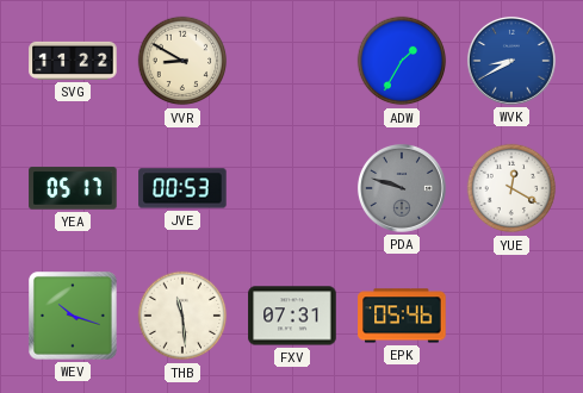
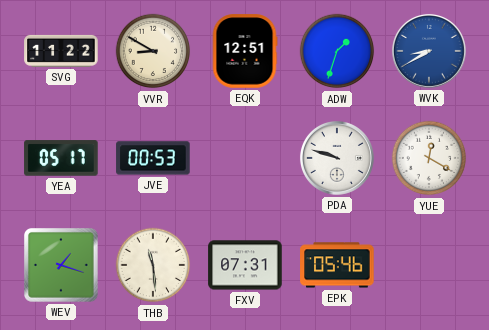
EQK: none -> 12:51 (245, 51)
ADW: 1:35 -> 1:33 (337, 51)
PDA dial: grey -> white (337, 158)
WEV: 10:18 -> 1:18 (62, 266)
